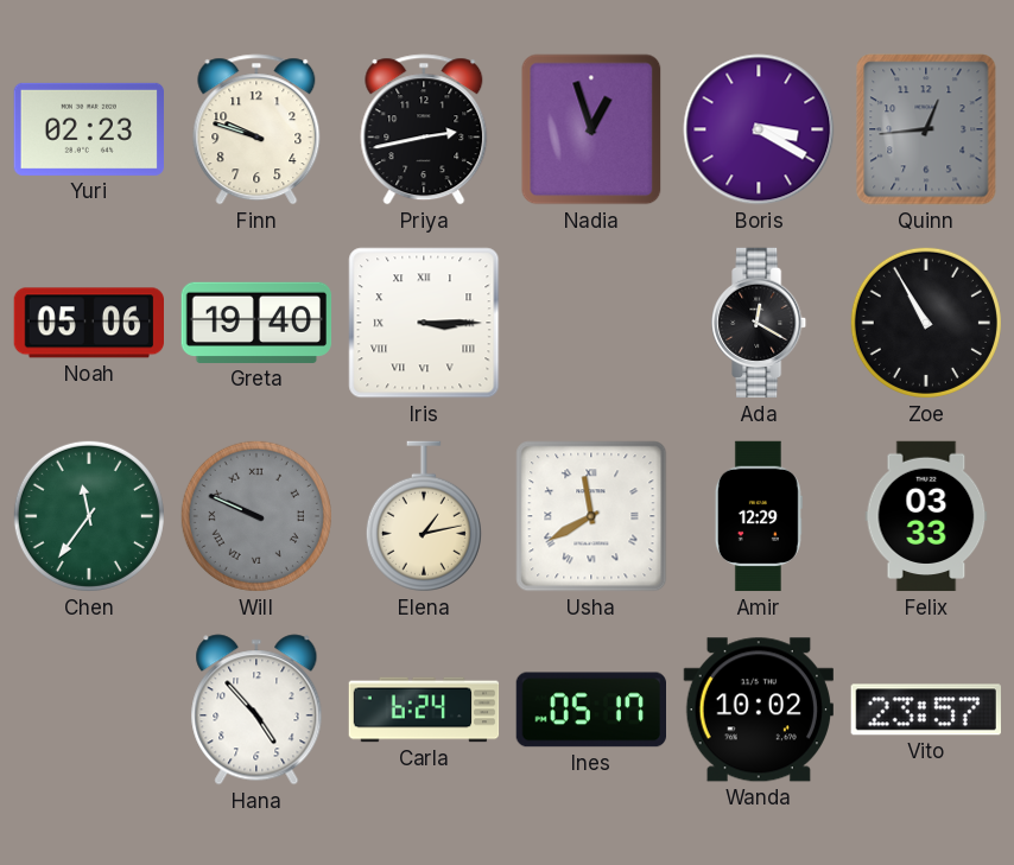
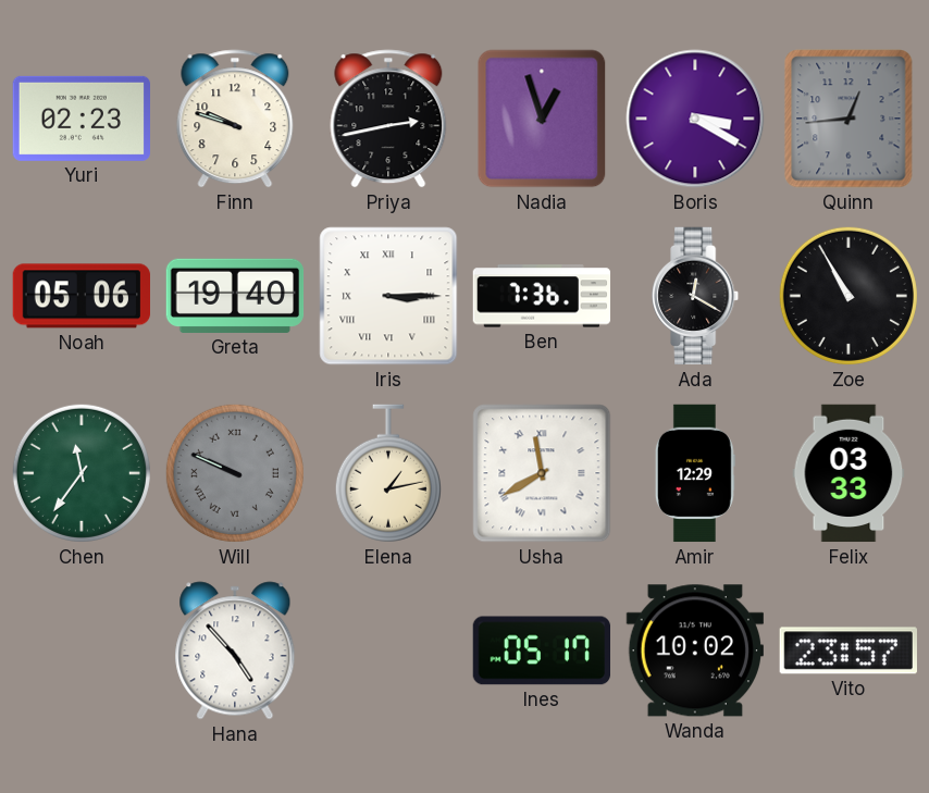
Ben: none -> 7:36 (542, 296)
Carla: 6:24 -> none (424, 710)
